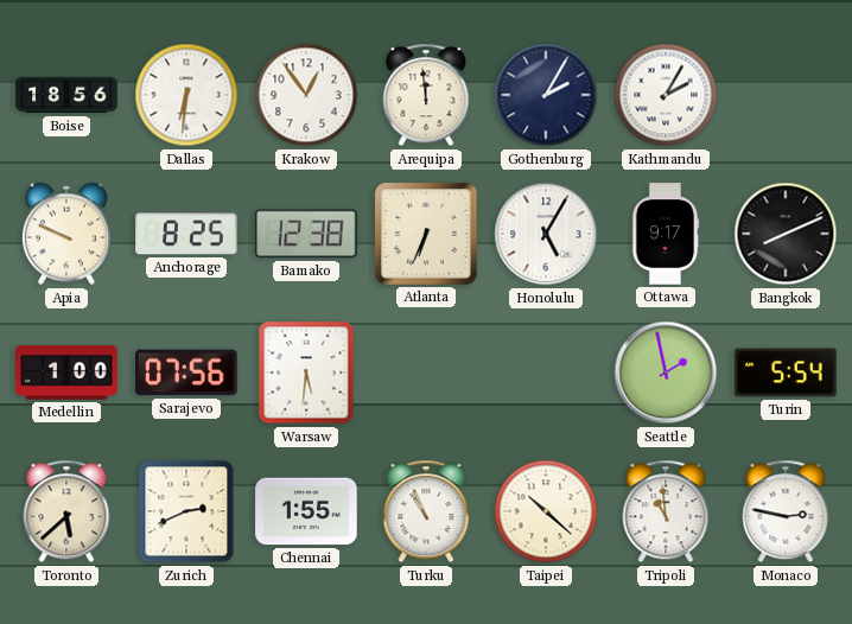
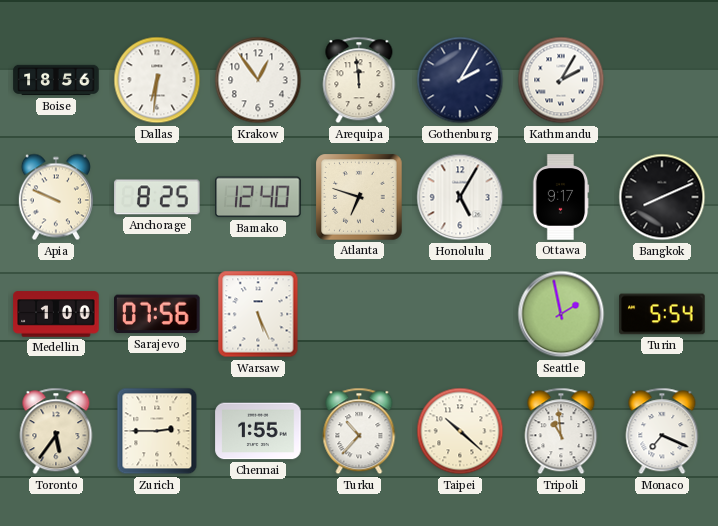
Bamako: 12:38 -> 12:40 (259, 197)
Atlanta: 6:34 -> 6:48 (359, 197)
Warsaw: 5:31 -> 5:26 (258, 314)
Toronto: 5:38 -> 5:36 (56, 431)
Zurich: 2:41 -> 2:45 (157, 431)
Turku: 10:56 -> 10:37 (359, 431)
Monaco: 2:47 -> 7:19 (662, 431)
